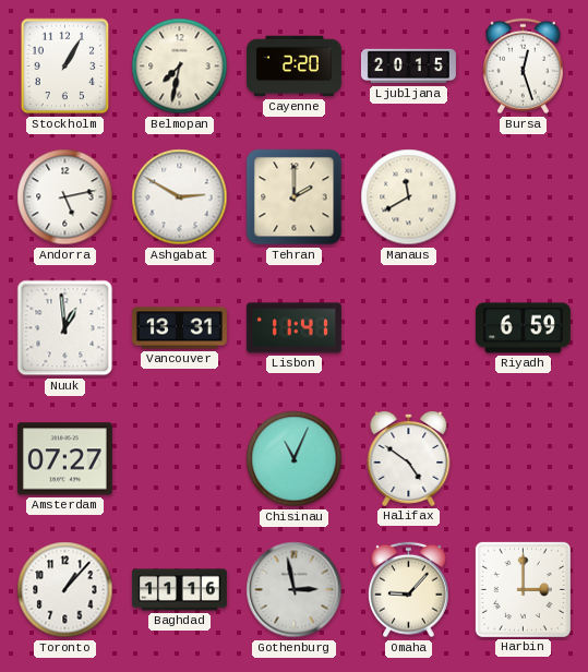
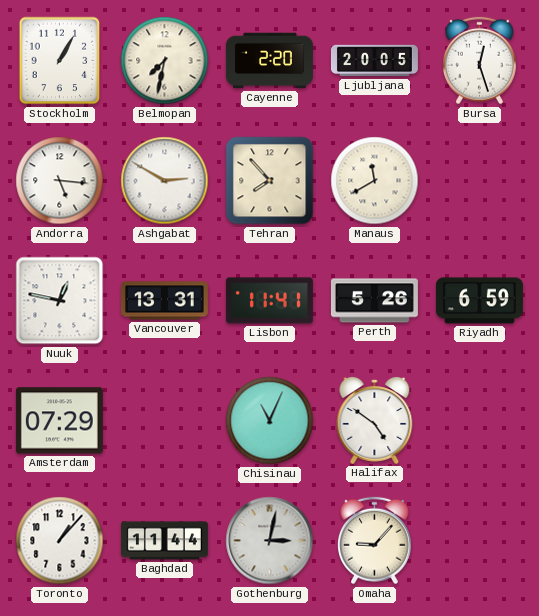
Ljubljana: 20:15 -> 20:05 (374, 61)
Andorra: 5:13 -> 5:16 (60, 181)
Tehran: 2:00 -> 7:53 (270, 181)
Nuuk: 12:59 -> 12:47 (60, 301)
Perth: none -> 5:26 (374, 301)
Amsterdam: 07:27 -> 07:29 (59, 421)
Baghdad: 11:16 -> 11:44 (164, 541)
Gothenburg: 2:58 -> 3:02 (270, 541)
Harbin: 3:00 -> none (523, 589)
